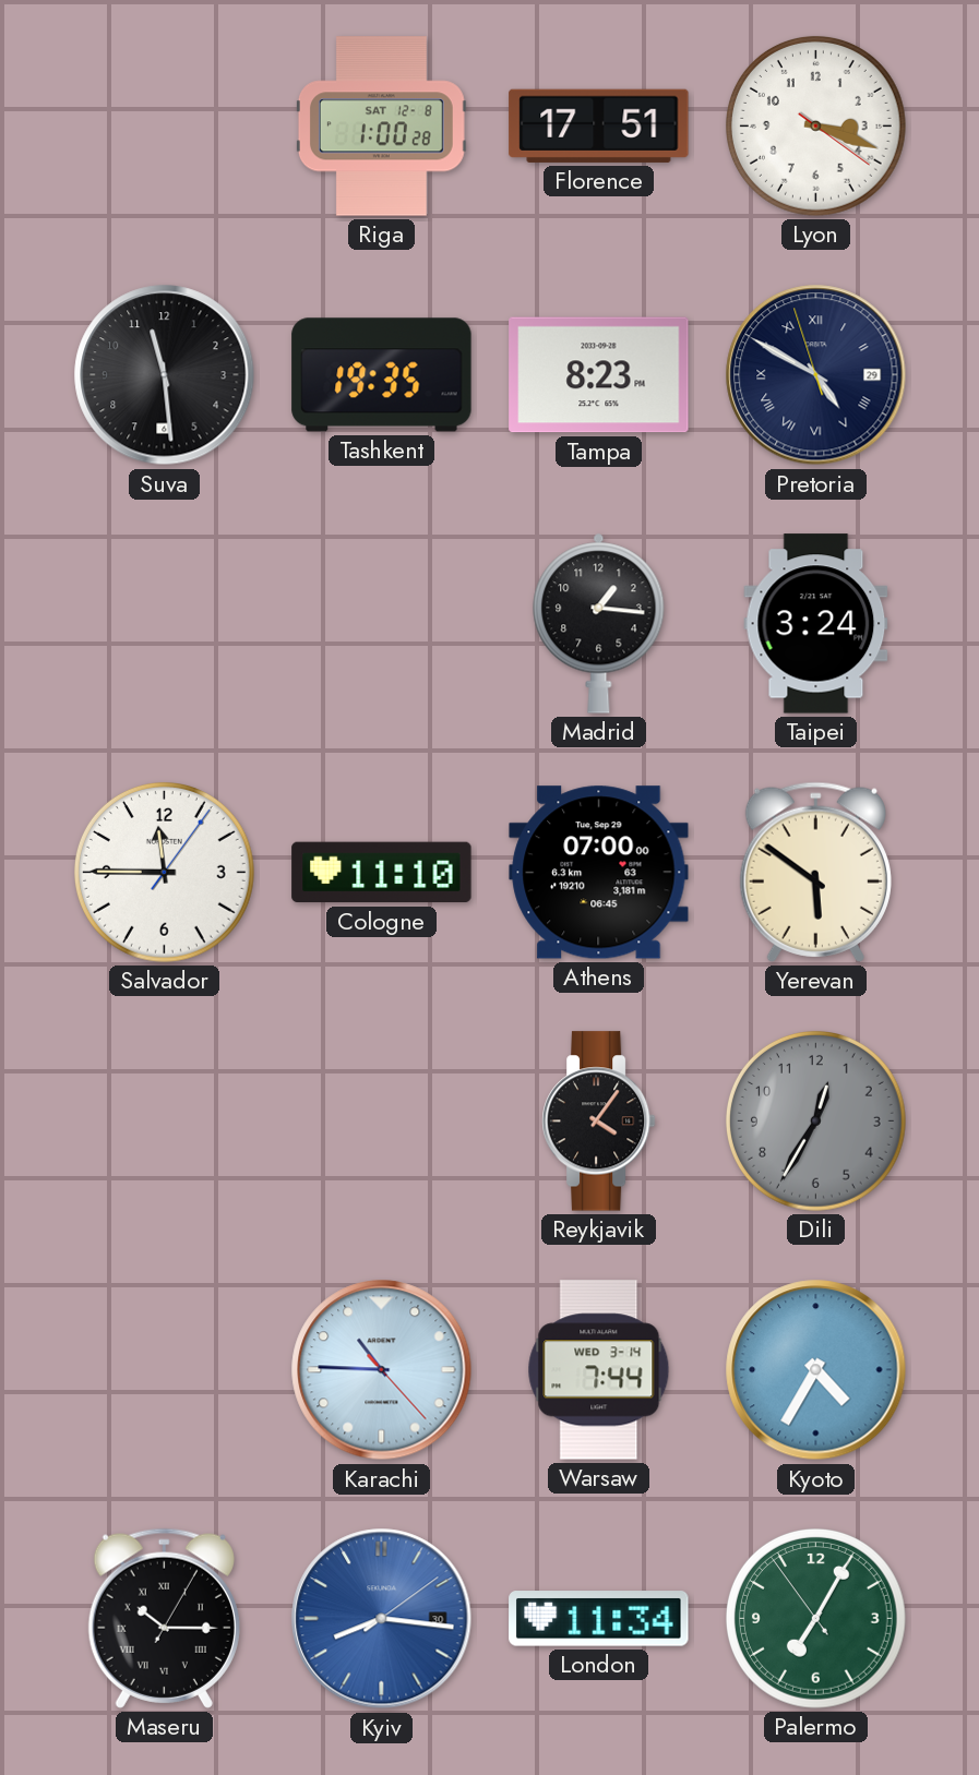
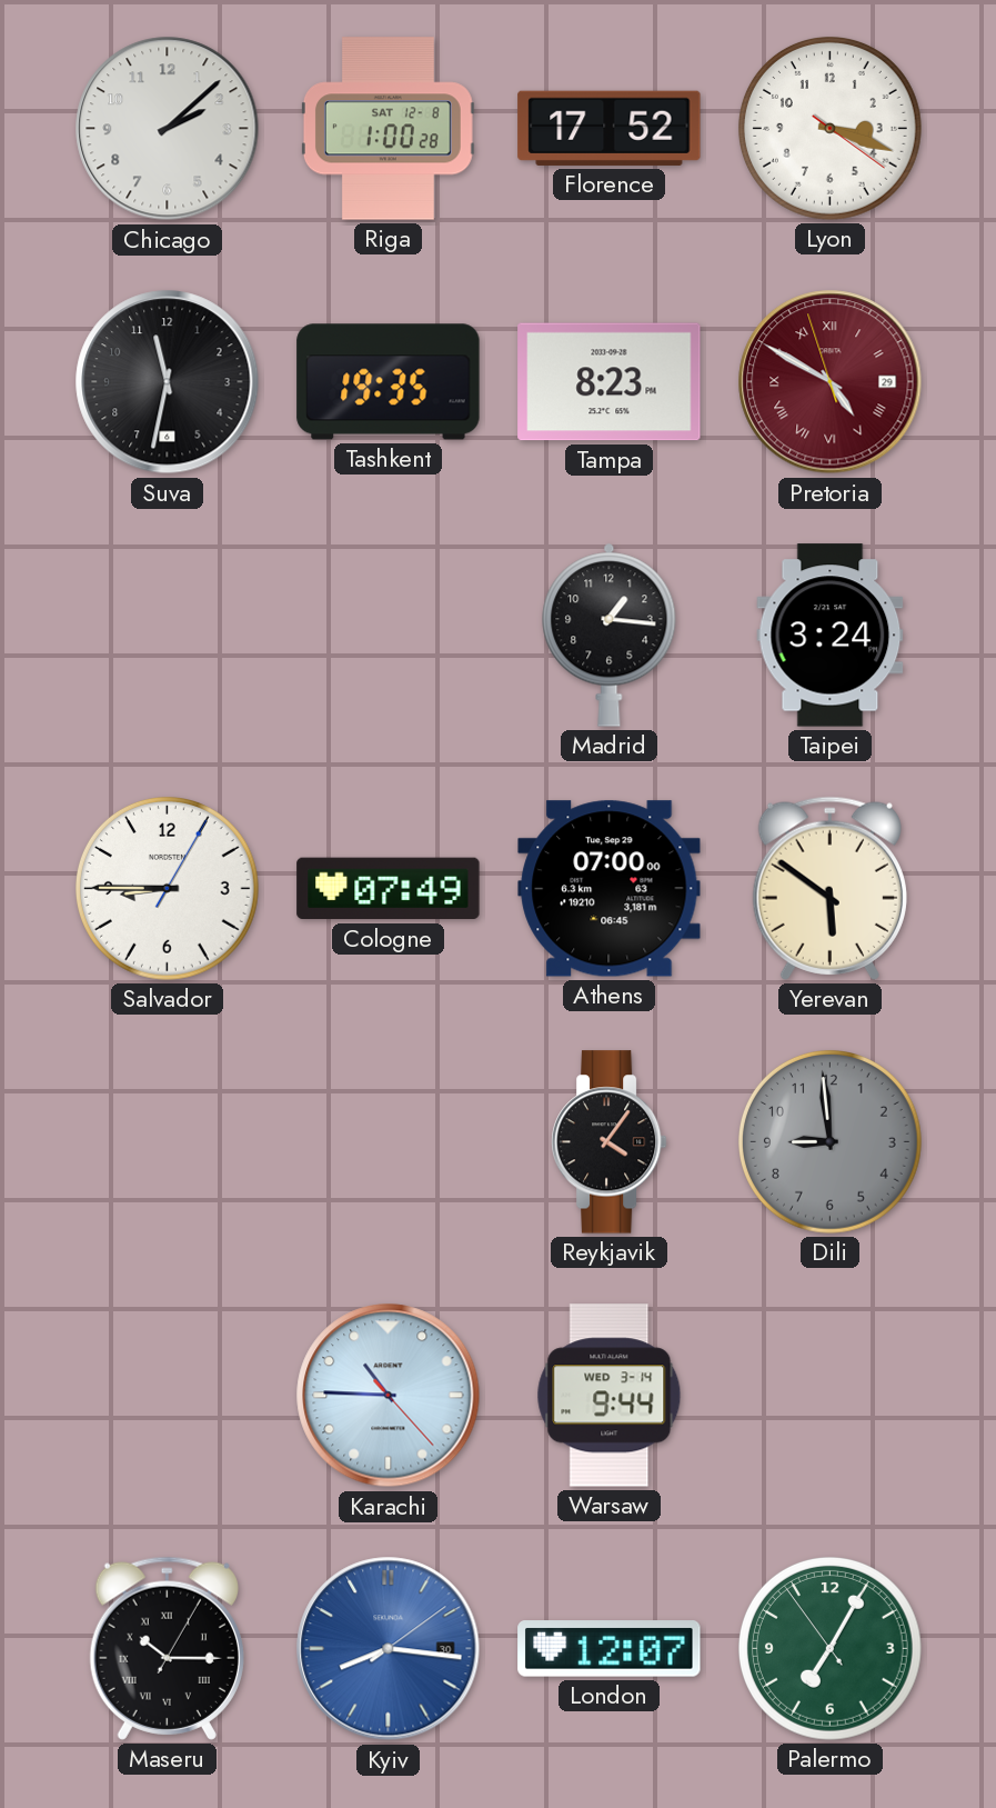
Chicago: none -> 2:08 (168, 129)
Florence: 17:51 -> 17:52 (610, 128)
Suva: 11:29 -> 11:32 (168, 382)
Pretoria dial: navy -> burgundy (831, 382)
Salvador: 11:45 -> 8:45 (167, 888)
Cologne: 11:10 -> 07:49 (389, 889)
Dili: 12:35 -> 8:59 (829, 1141)
Warsaw: 7:44 -> 9:44 (610, 1396)
Kyoto: 4:35 -> none (816, 1370)
London: 11:34 -> 12:07 (610, 1649)
